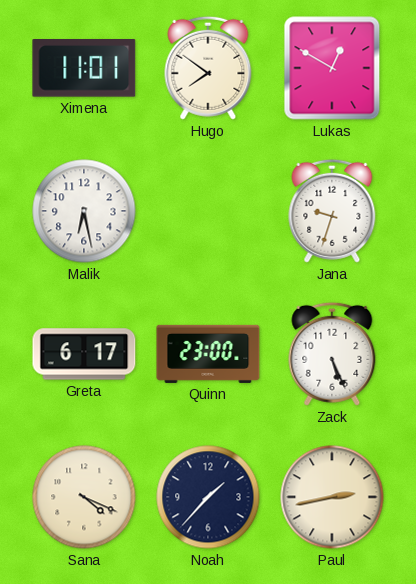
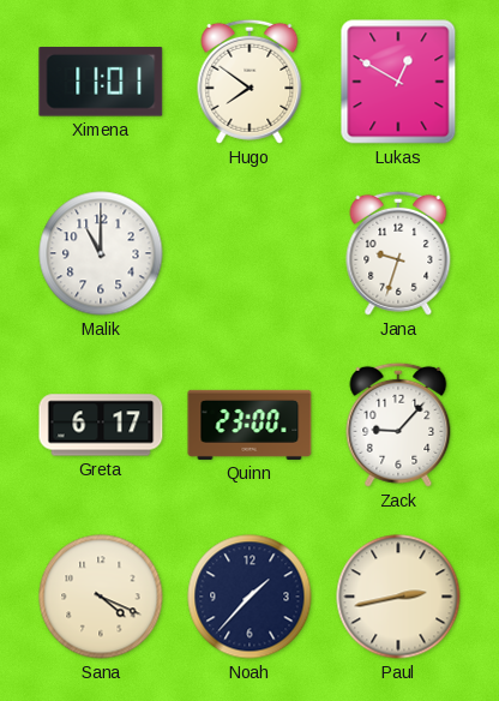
Malik: 6:28 -> 11:00 (101, 253)
Zack: 5:26 -> 9:07 (398, 425)
